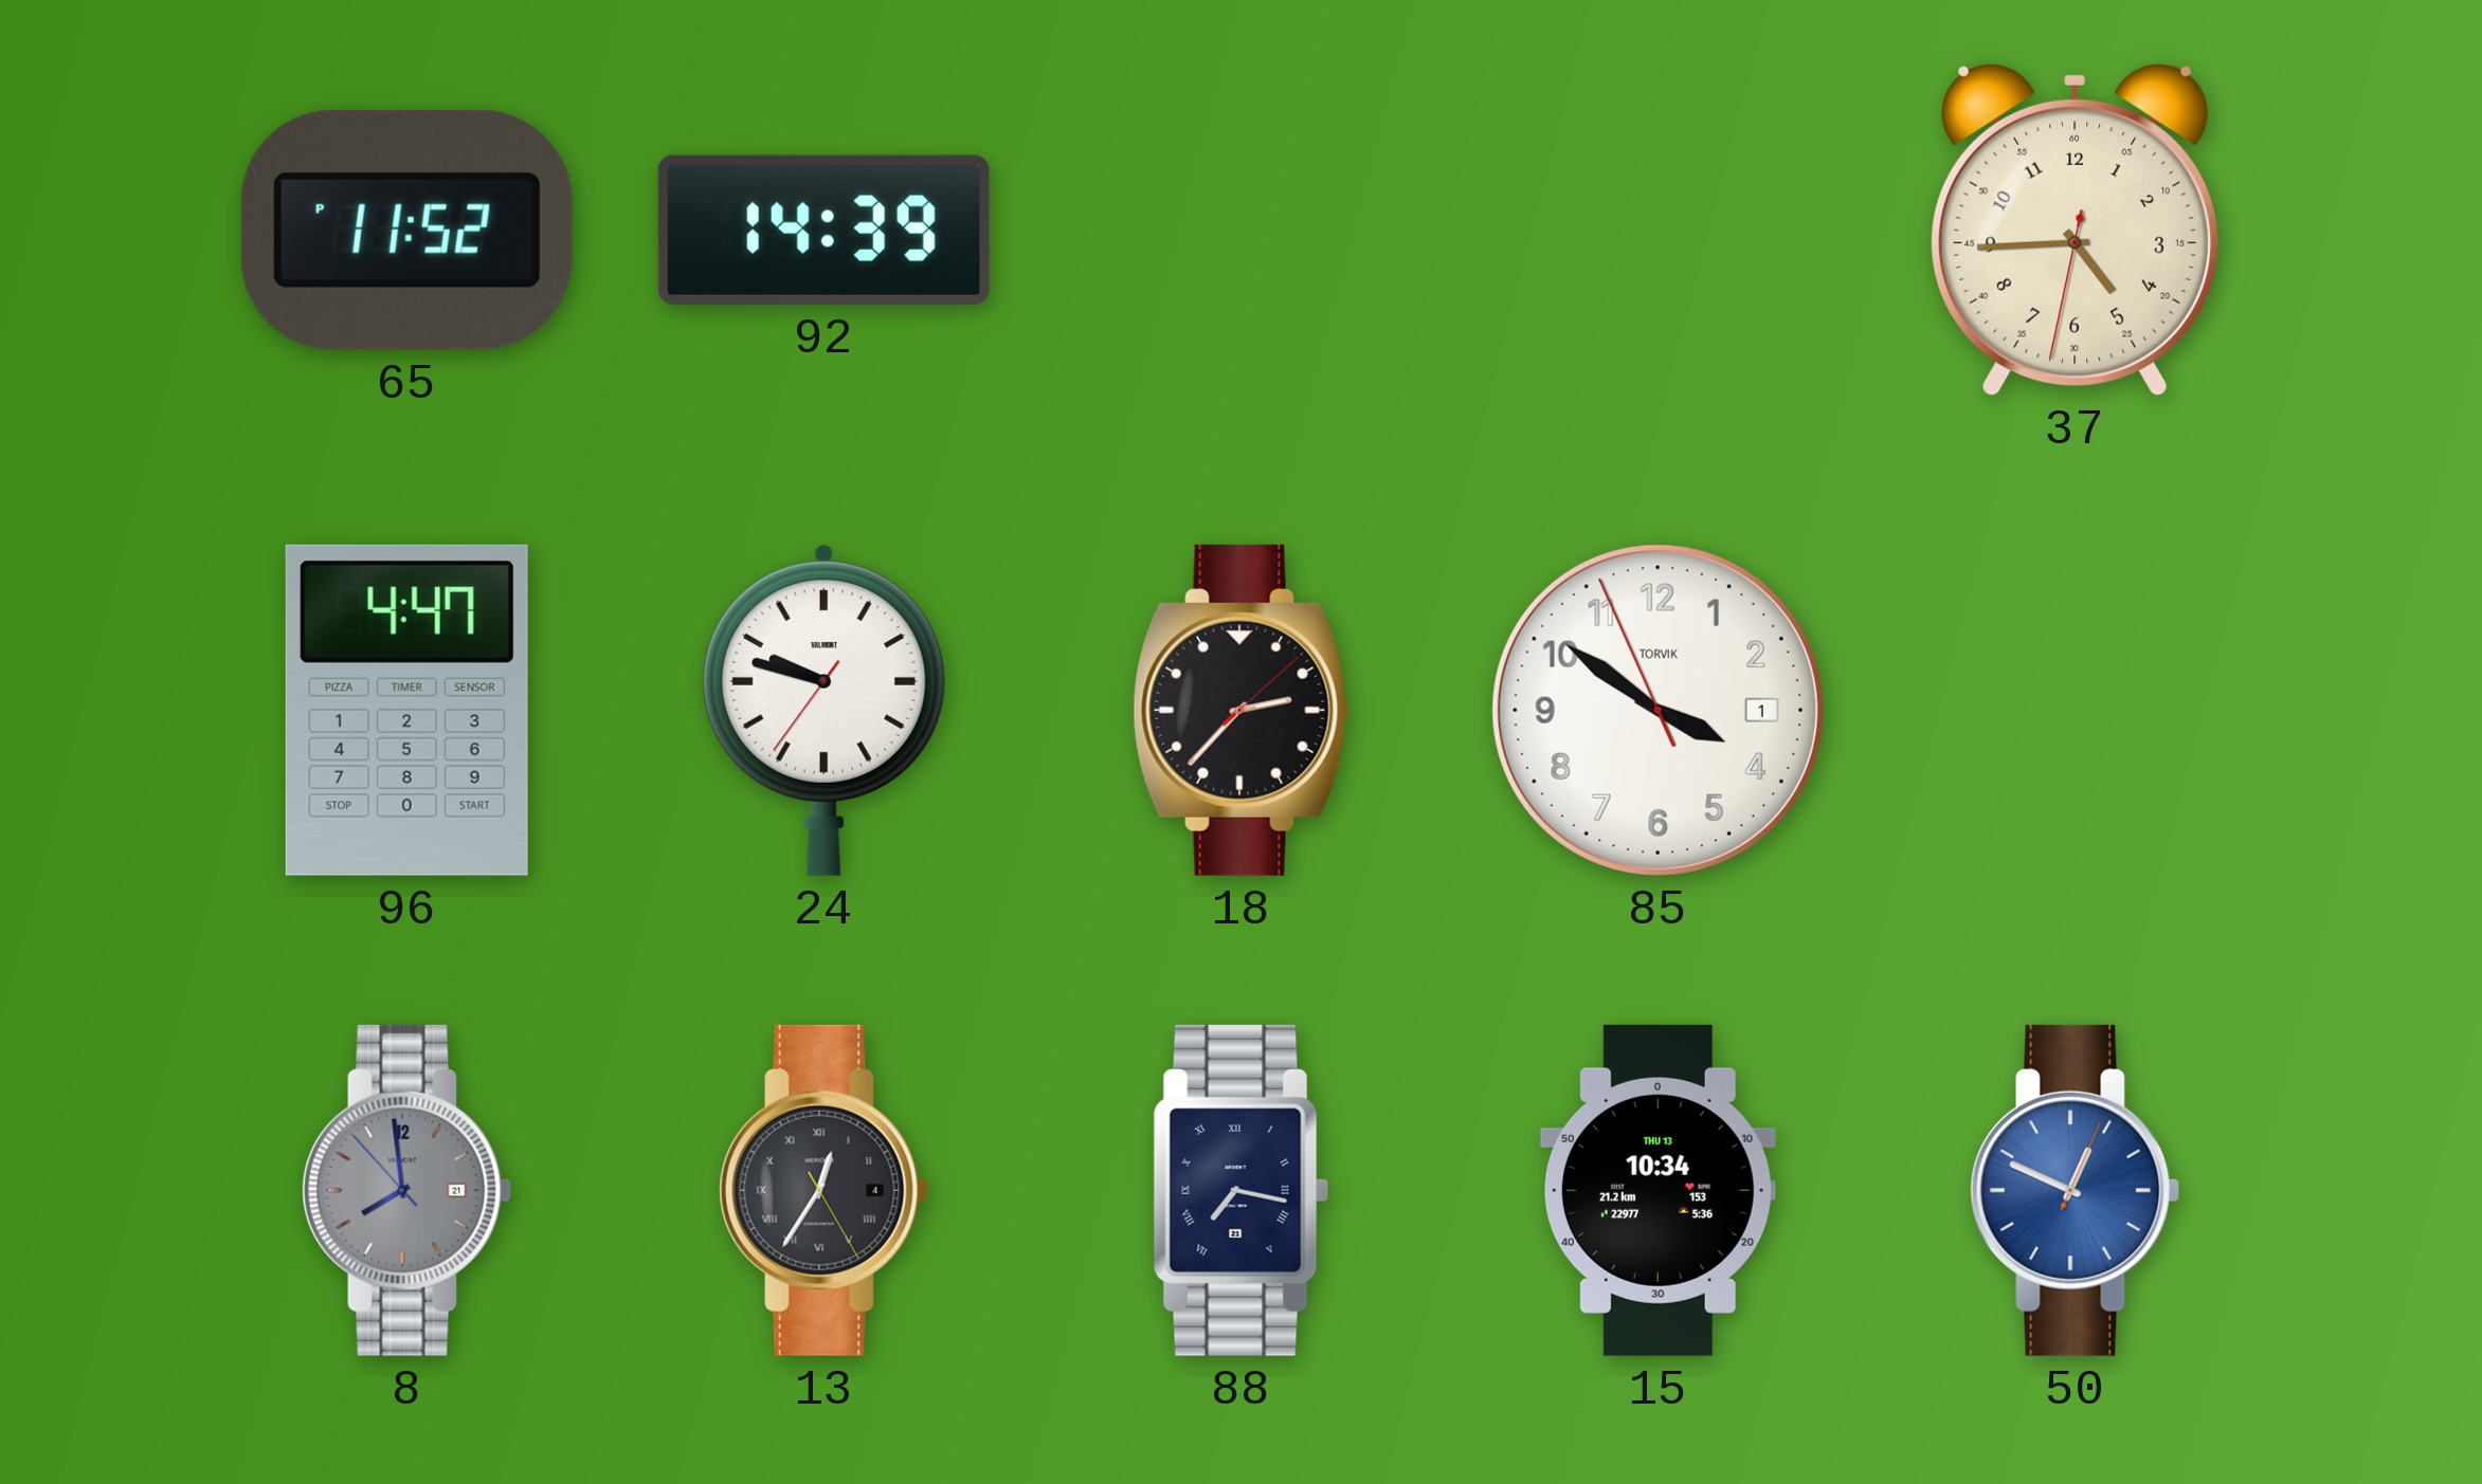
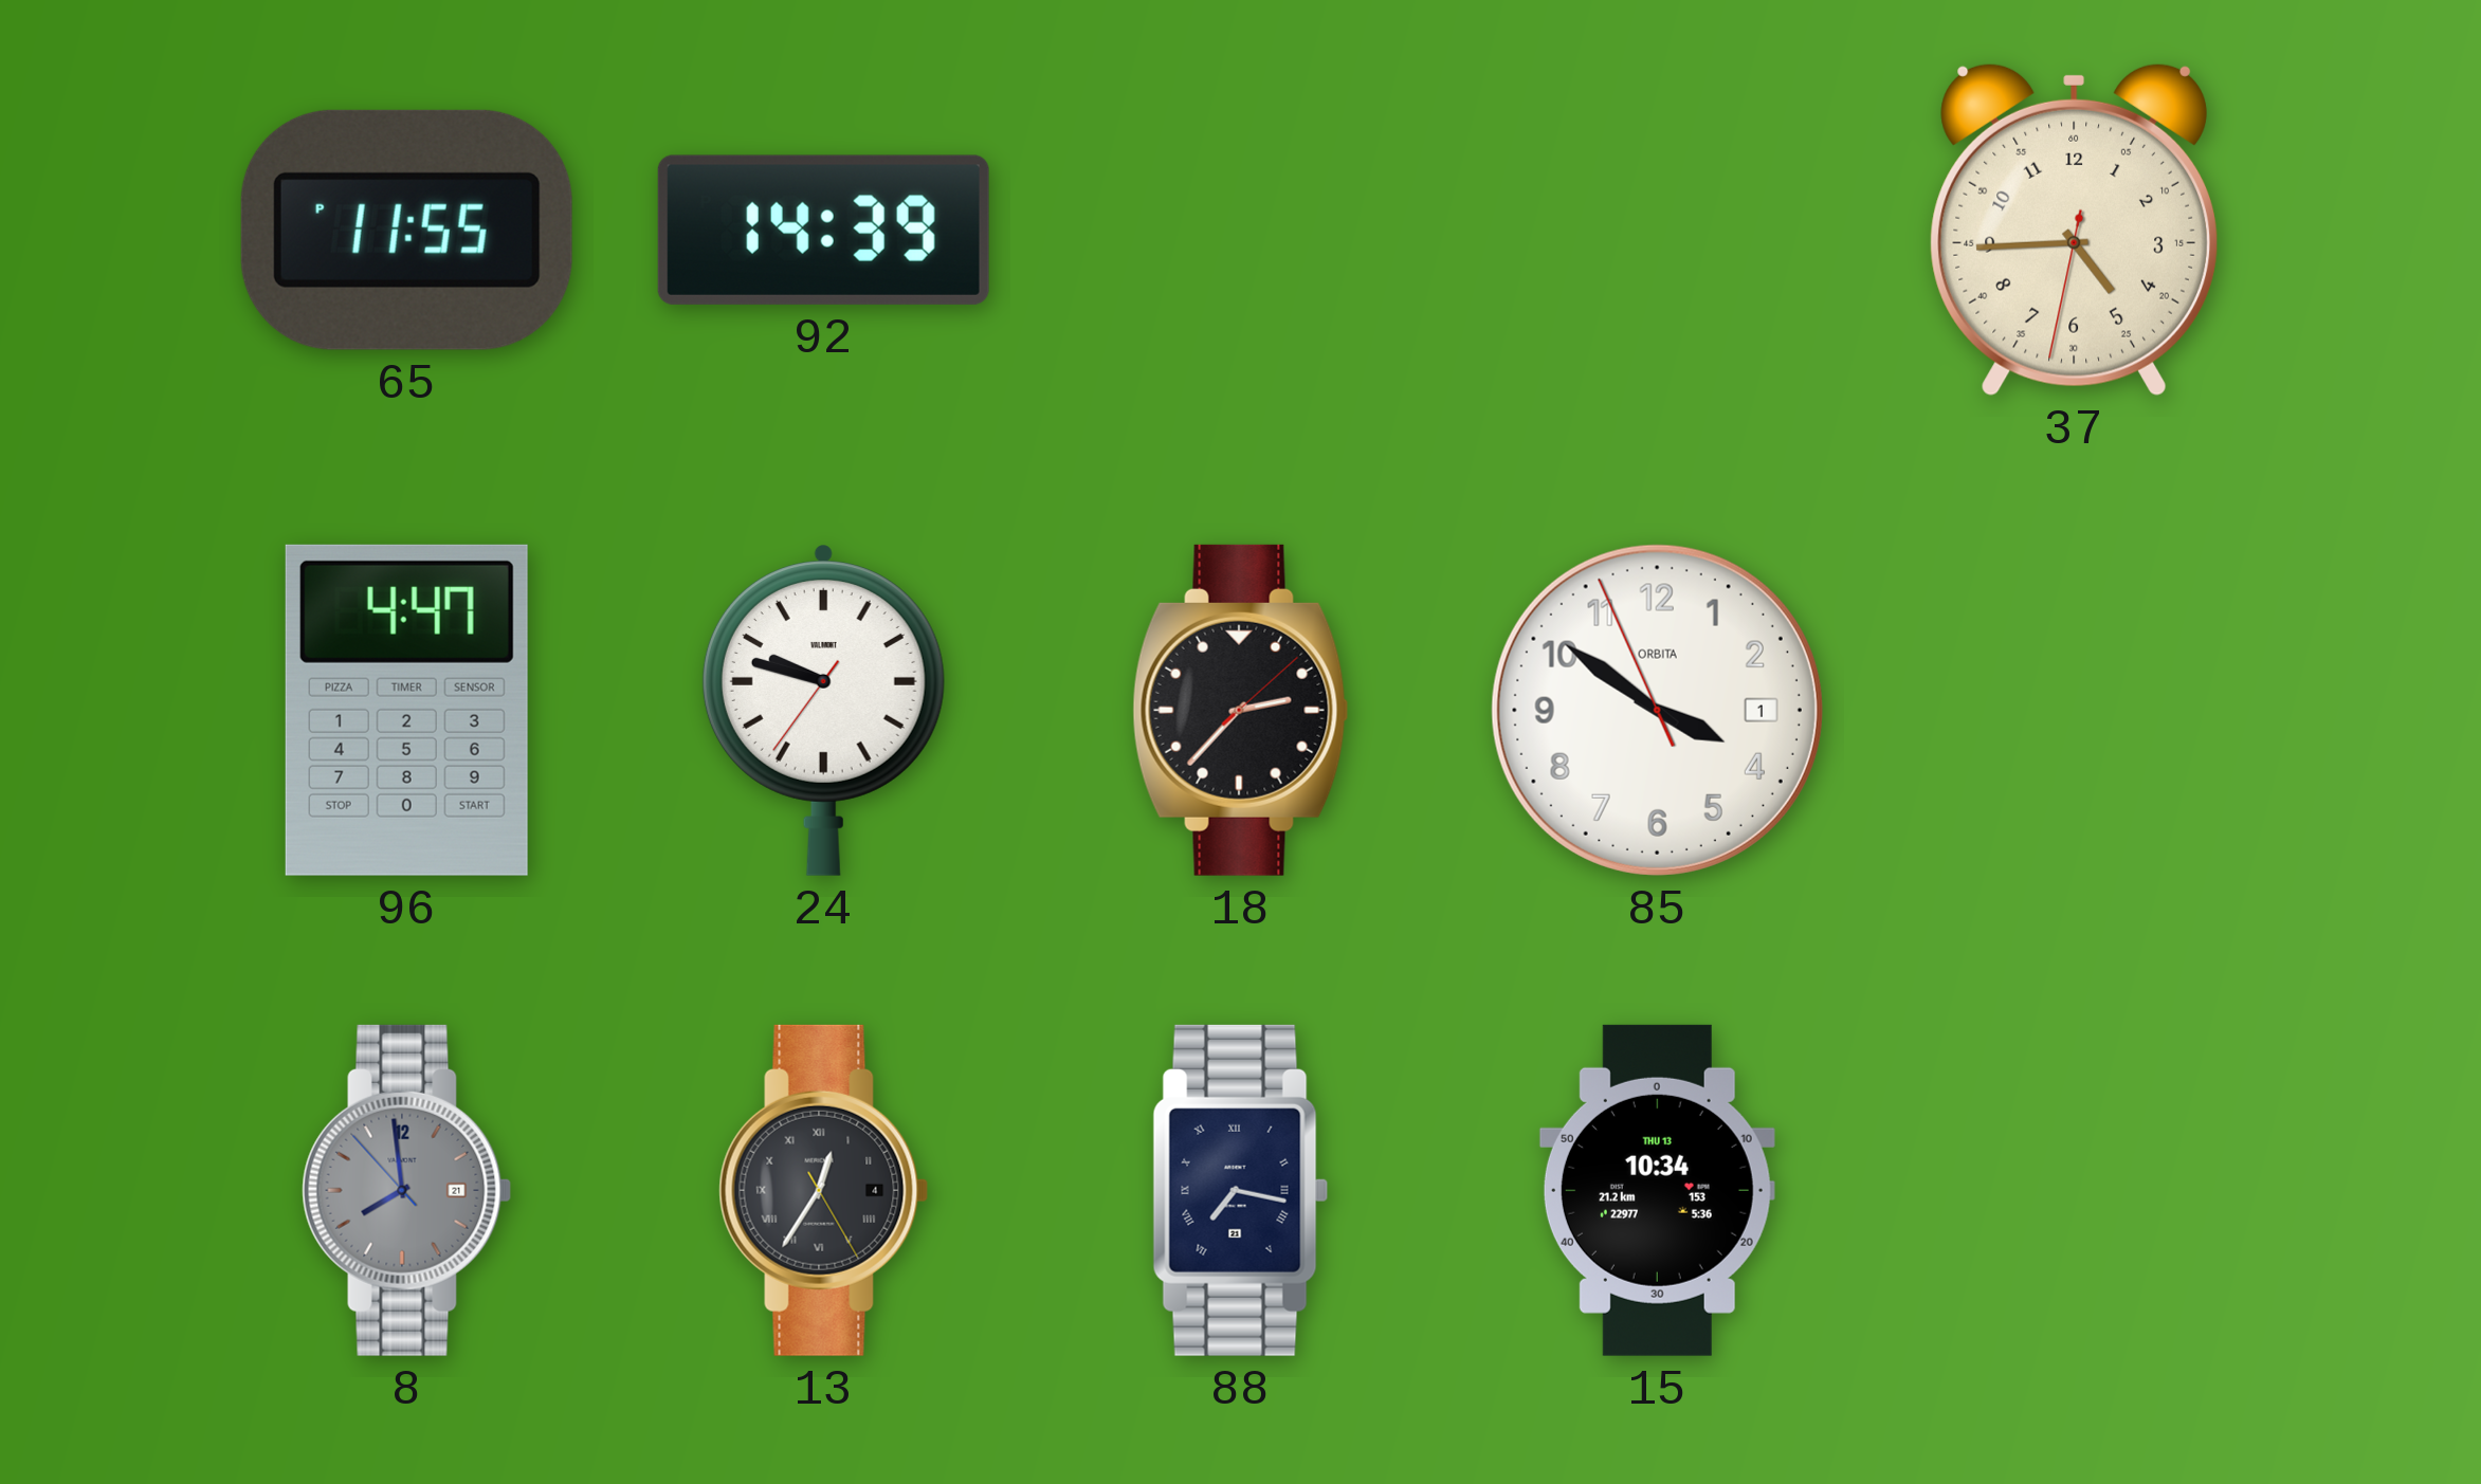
65: 11:52 -> 11:55 (406, 230)
85 brand: TORVIK -> ORBITA (1657, 710)
50: 12:49 -> none (2076, 1190)
